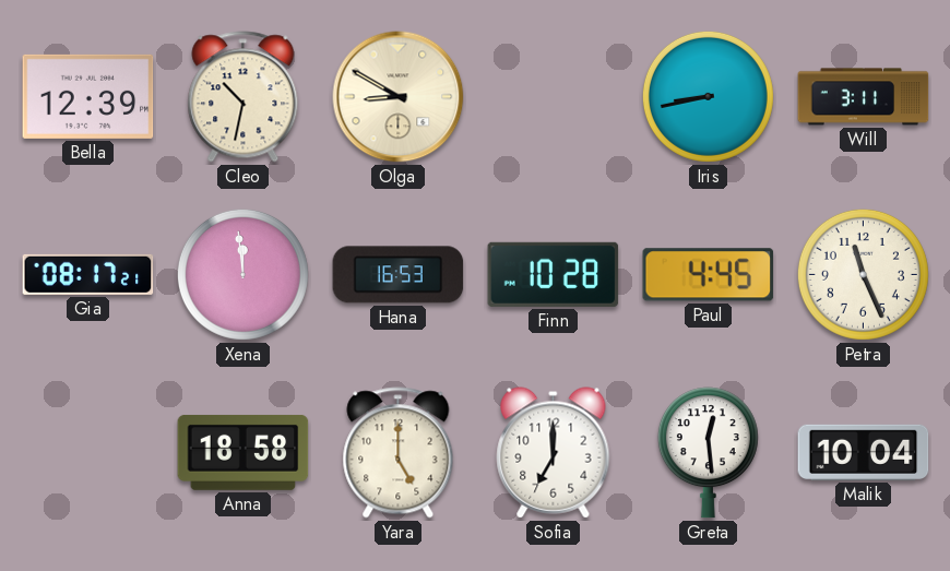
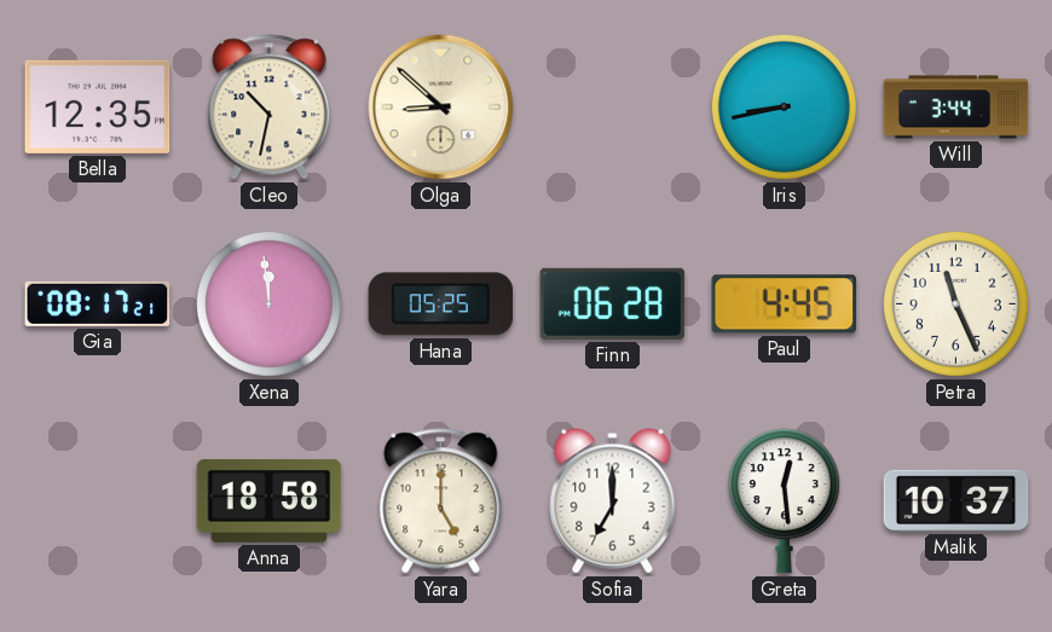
Bella: 12:39 -> 12:35 (98, 106)
Olga: 8:50 -> 8:52 (441, 108)
Will: 3:11 -> 3:44 (956, 108)
Hana: 16:53 -> 05:25 (441, 305)
Finn: 10:28 -> 06:28 (613, 303)
Malik: 10:04 -> 10:37 (956, 500)
